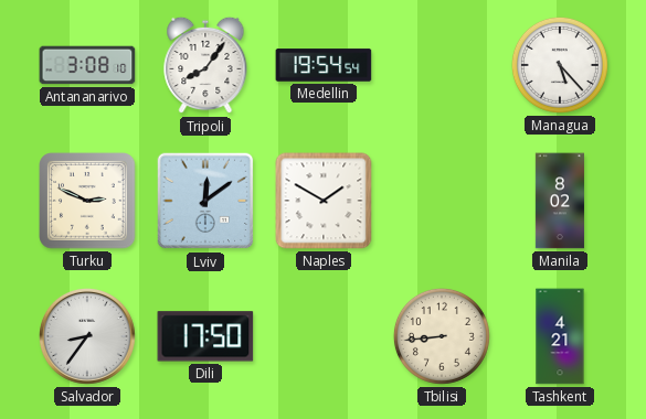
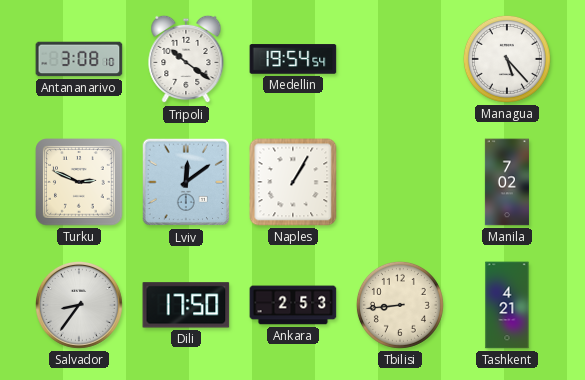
Tripoli: 8:06 -> 10:21 (186, 59)
Naples: 1:50 -> 1:05 (293, 182)
Manila: 8:02 -> 7:02 (507, 182)
Ankara: none -> 2:53 (293, 305)
